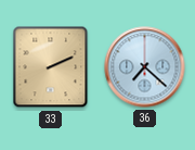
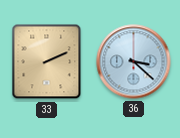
36: 7:22 -> 3:22 (134, 62)
